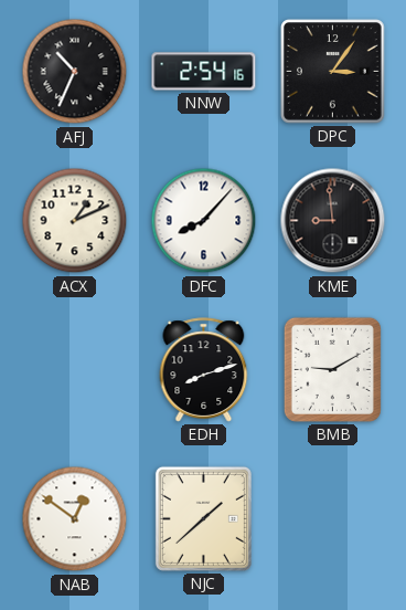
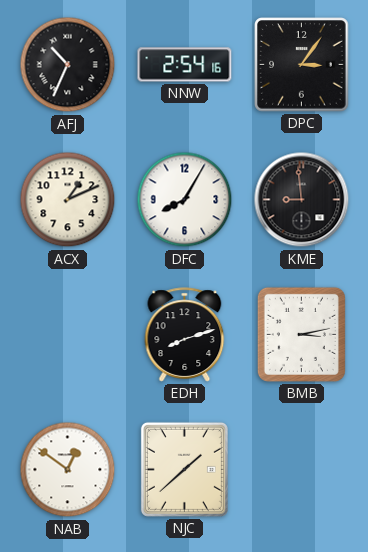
DFC: 8:07 -> 8:05 (185, 200)
BMB: 9:10 -> 3:13 (301, 334)
